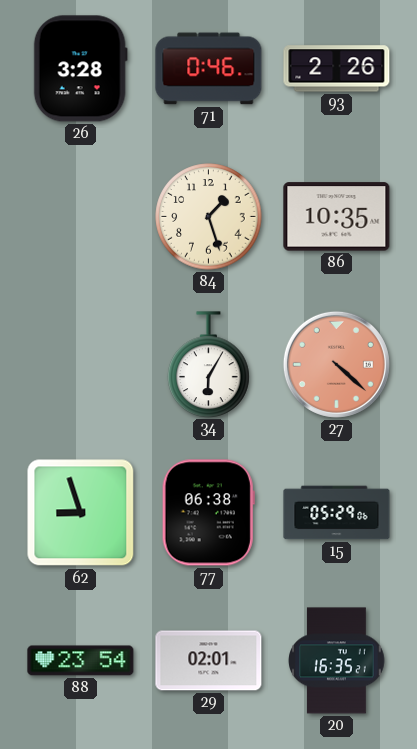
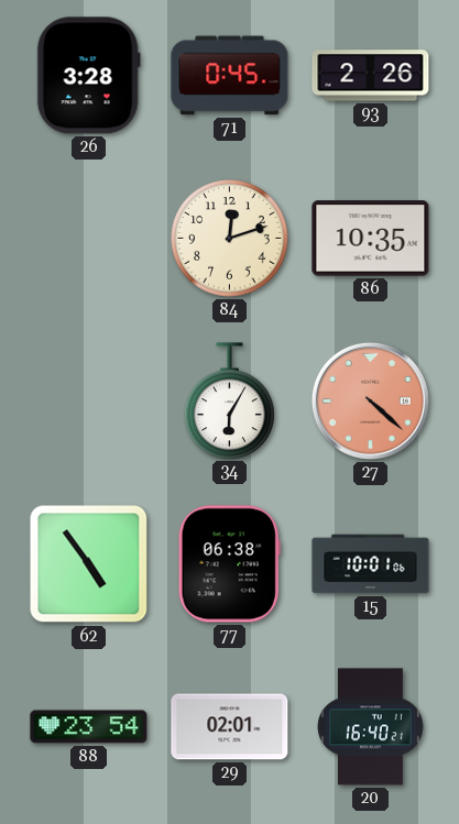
71: 0:46 -> 0:45 (230, 76)
84: 1:27 -> 12:12 (230, 239)
62: 8:57 -> 4:54 (89, 564)
15: 05:29 -> 10:01 (371, 564)
20: 16:35 -> 16:40 (371, 727)
